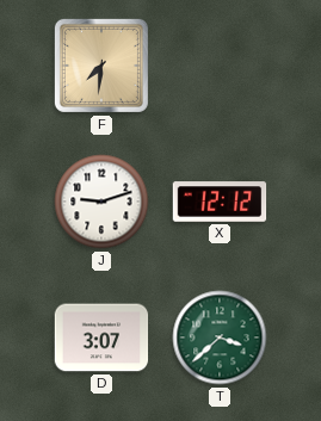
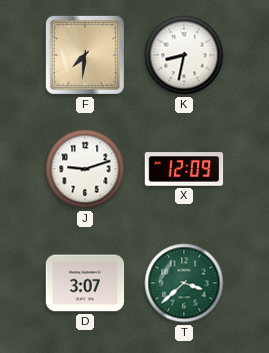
K: none -> 8:32 (184, 55)
X: 12:12 -> 12:09 (184, 169)
